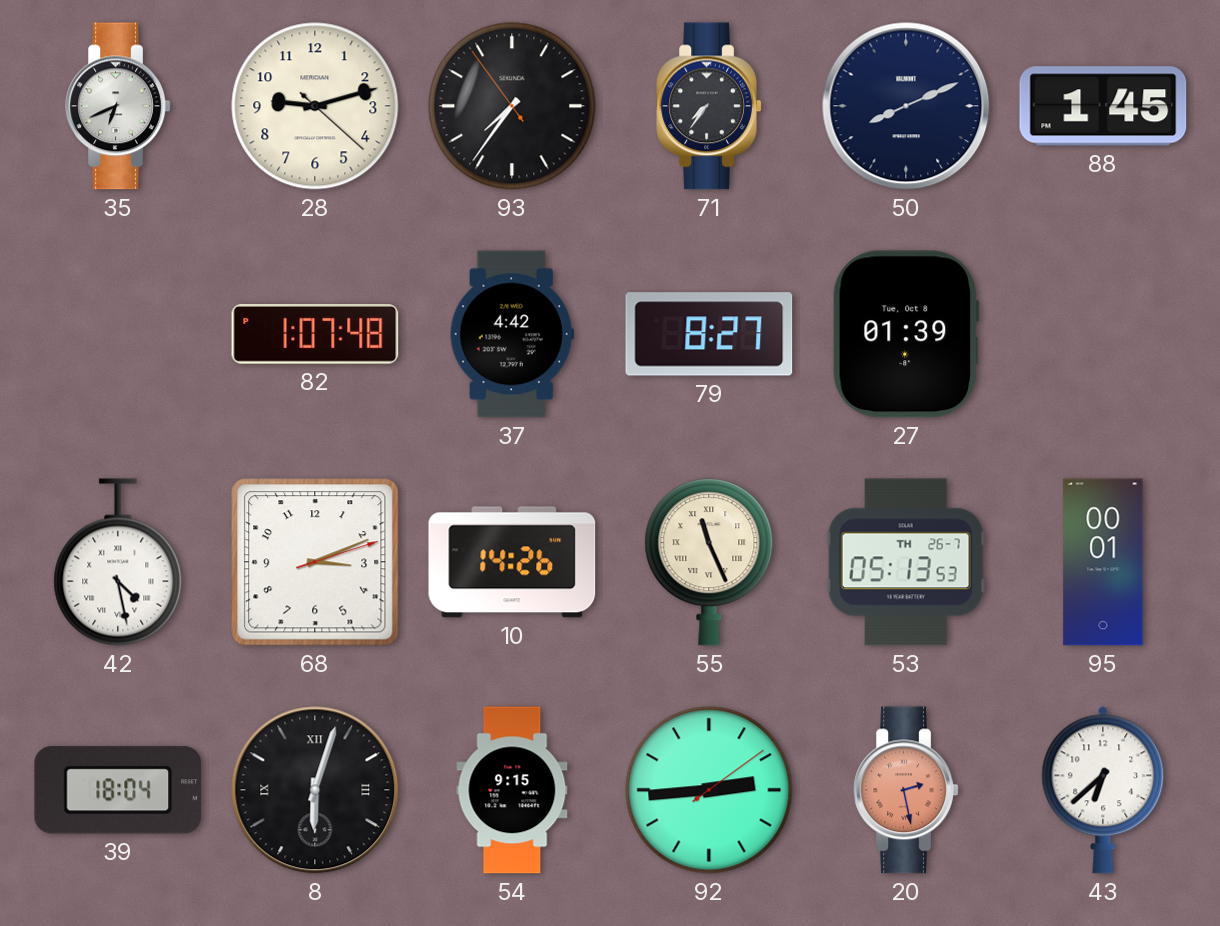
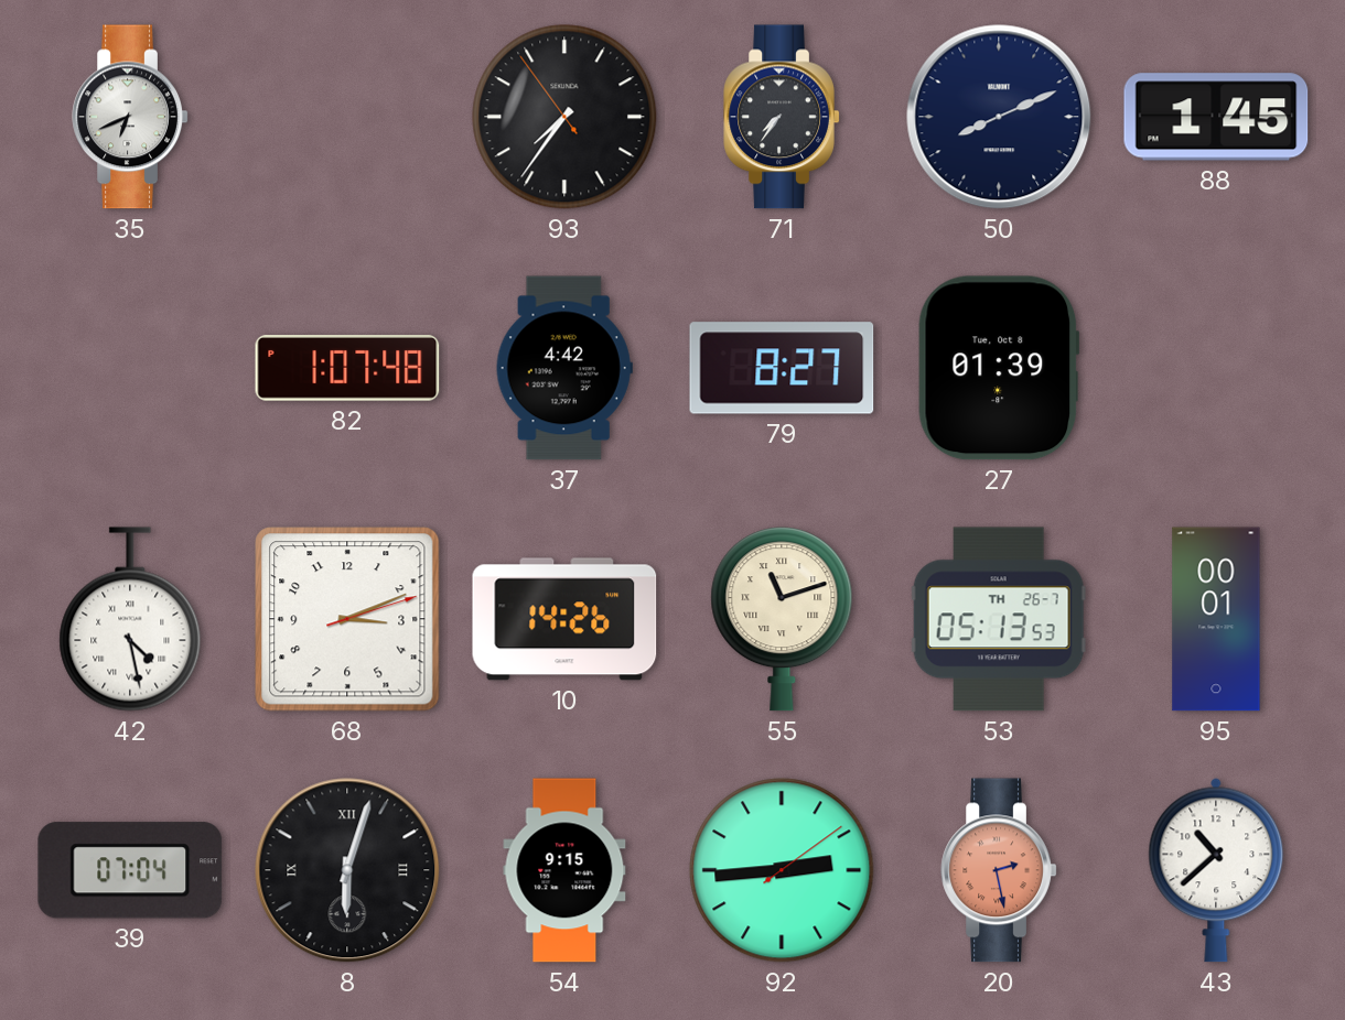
28: 9:12 -> none (315, 106)
55: 11:26 -> 11:12 (782, 619)
39: 18:04 -> 07:04 (130, 870)
43: 6:38 -> 10:38 (1216, 870)
